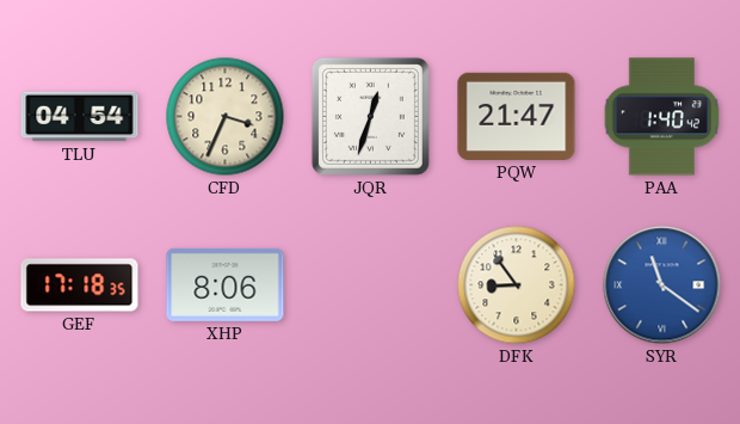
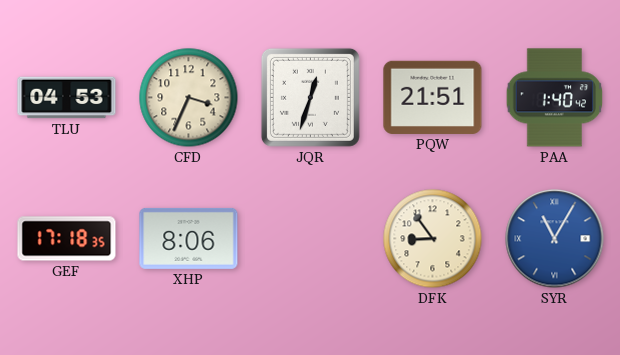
TLU: 04:54 -> 04:53 (67, 98)
PQW: 21:47 -> 21:51 (433, 97)
SYR: 11:21 -> 11:05 (555, 239)
